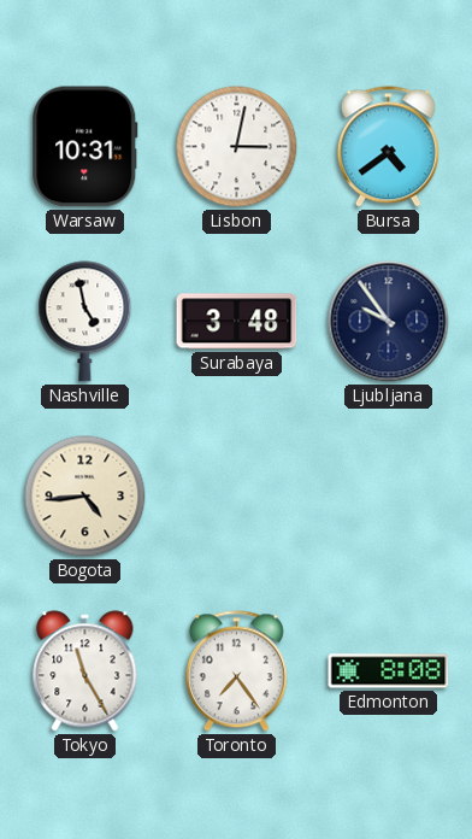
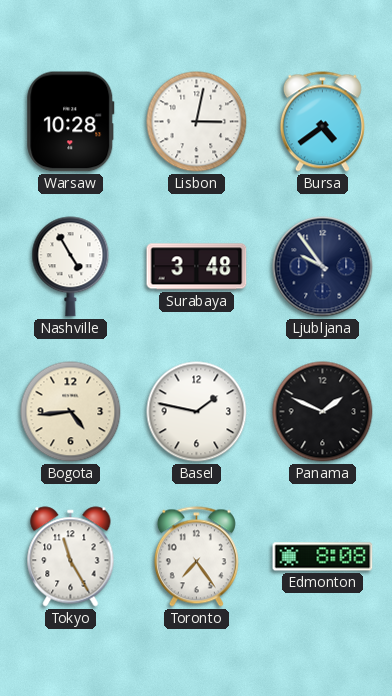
Warsaw: 10:31 -> 10:28 (71, 122)
Nashville: 4:58 -> 4:55 (71, 267)
Basel: none -> 1:47 (197, 412)
Panama: none -> 1:49 (323, 412)
